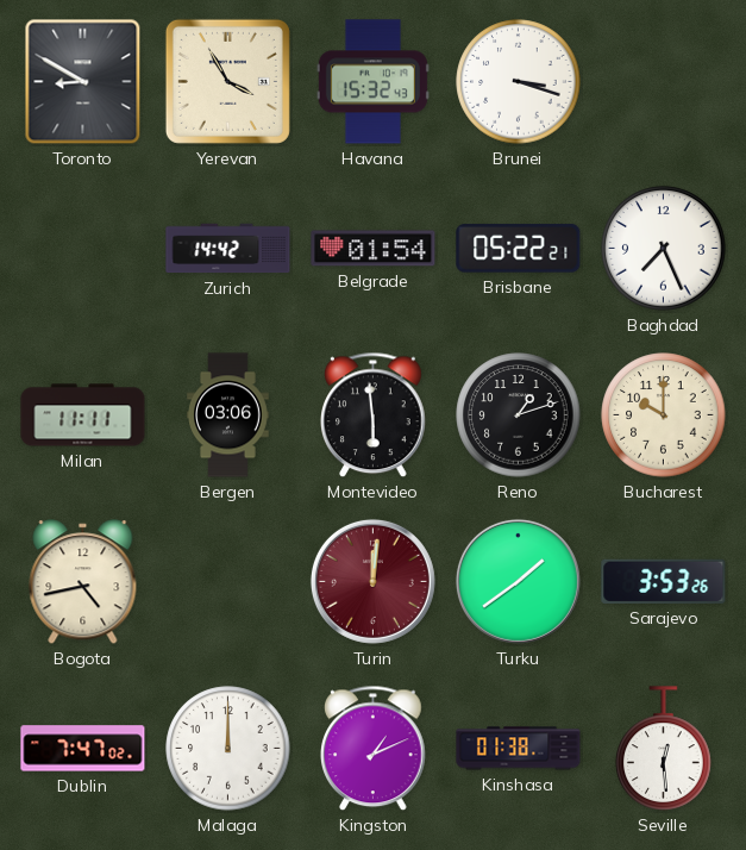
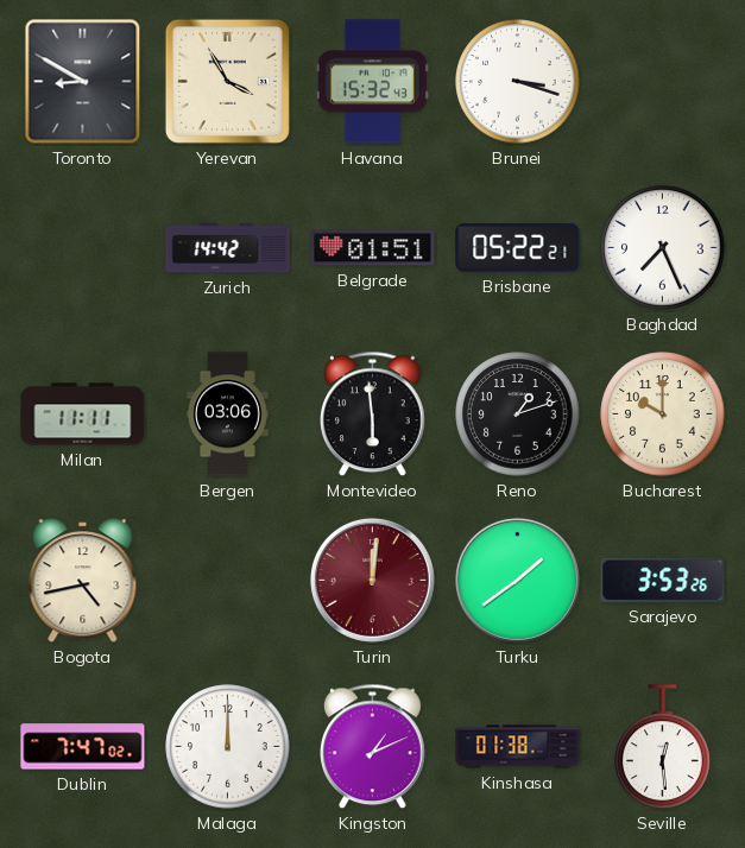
Belgrade: 01:54 -> 01:51 (373, 248)
